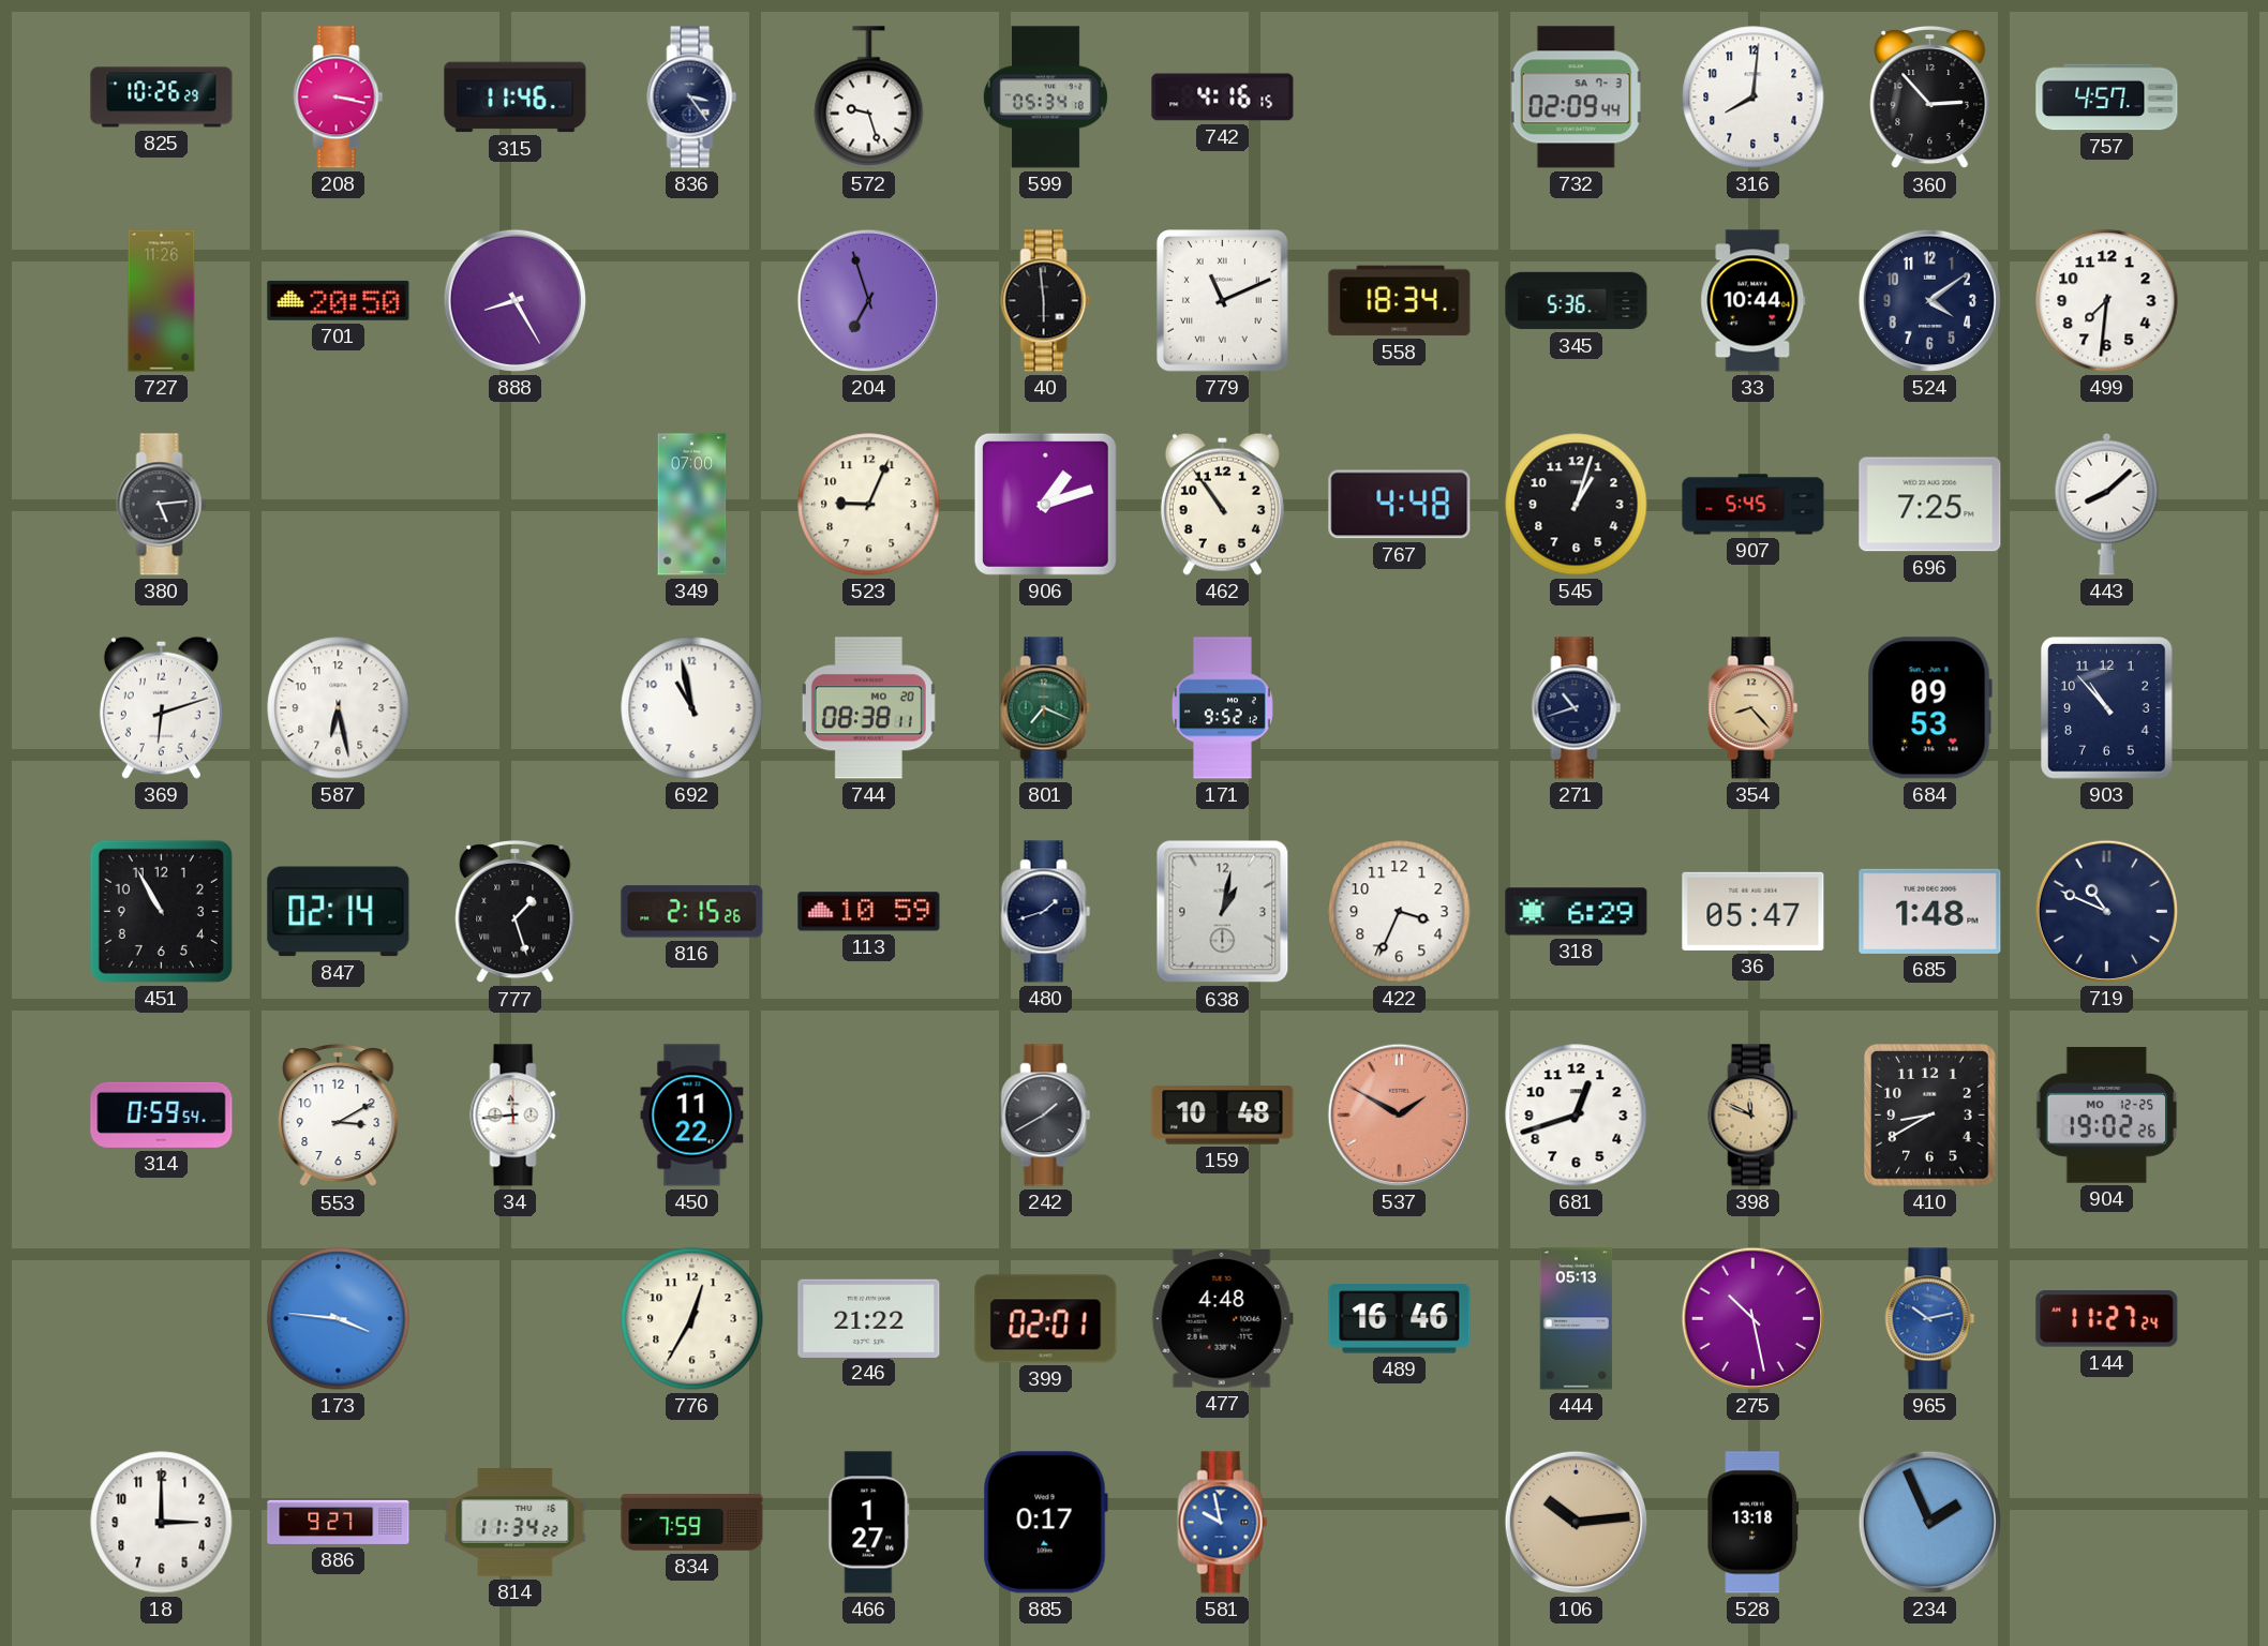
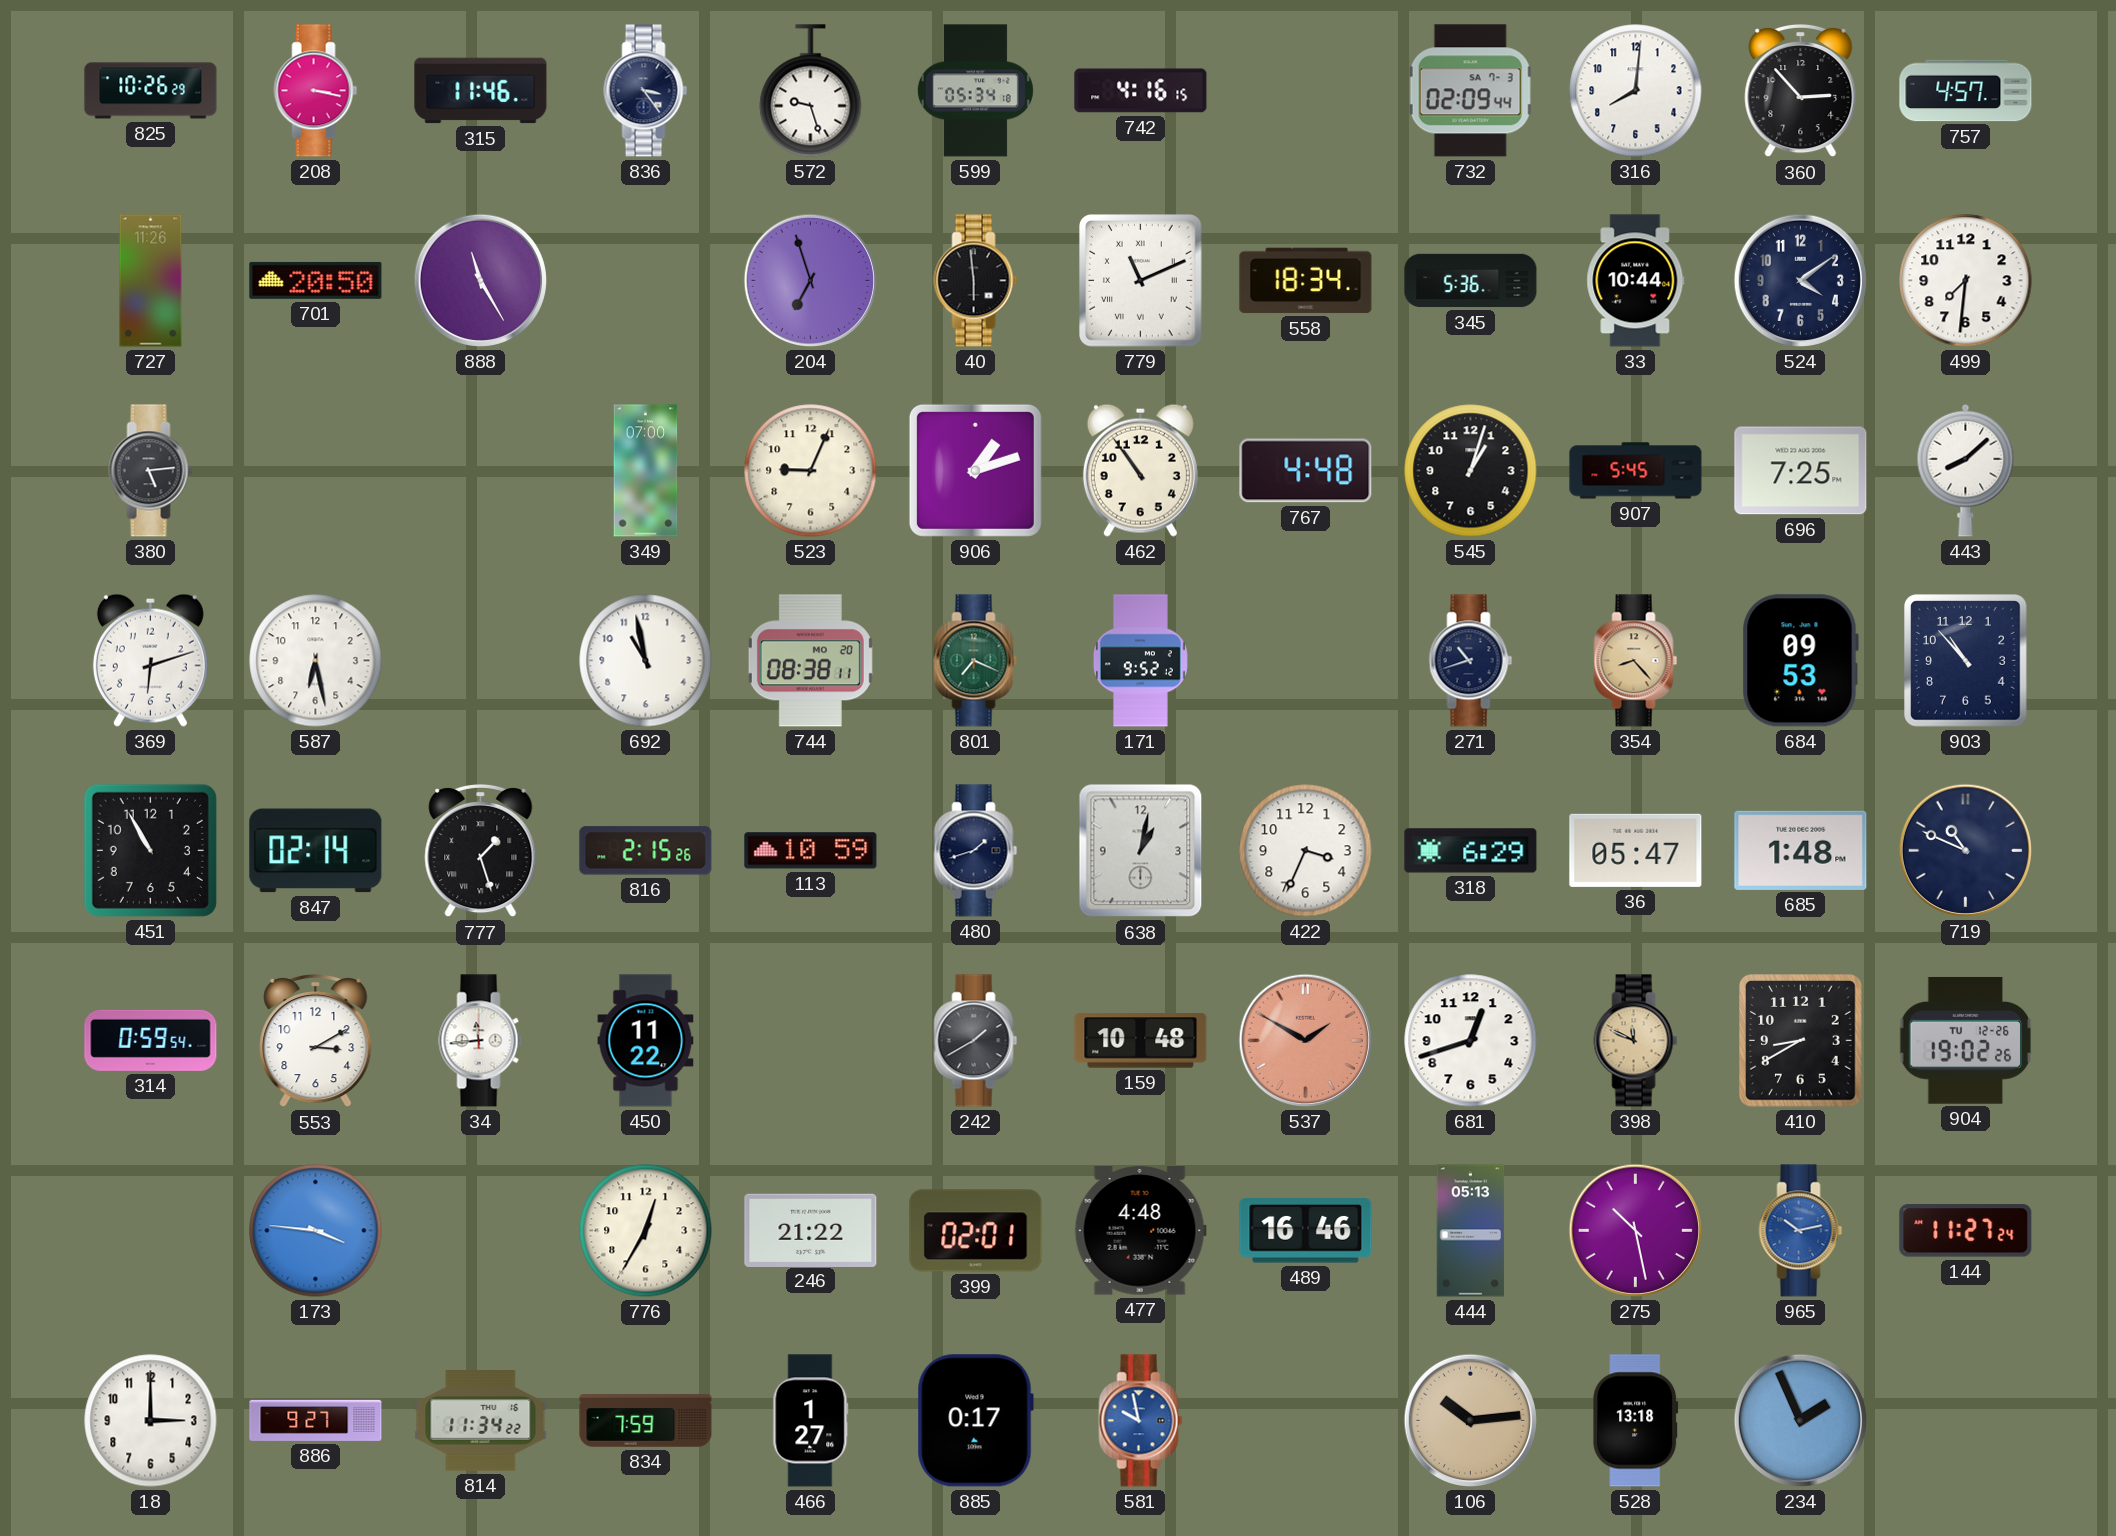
888: 8:25 -> 11:25 (480, 280)
904 date: MO 12-25 -> TU 12-26 (1966, 1040)
